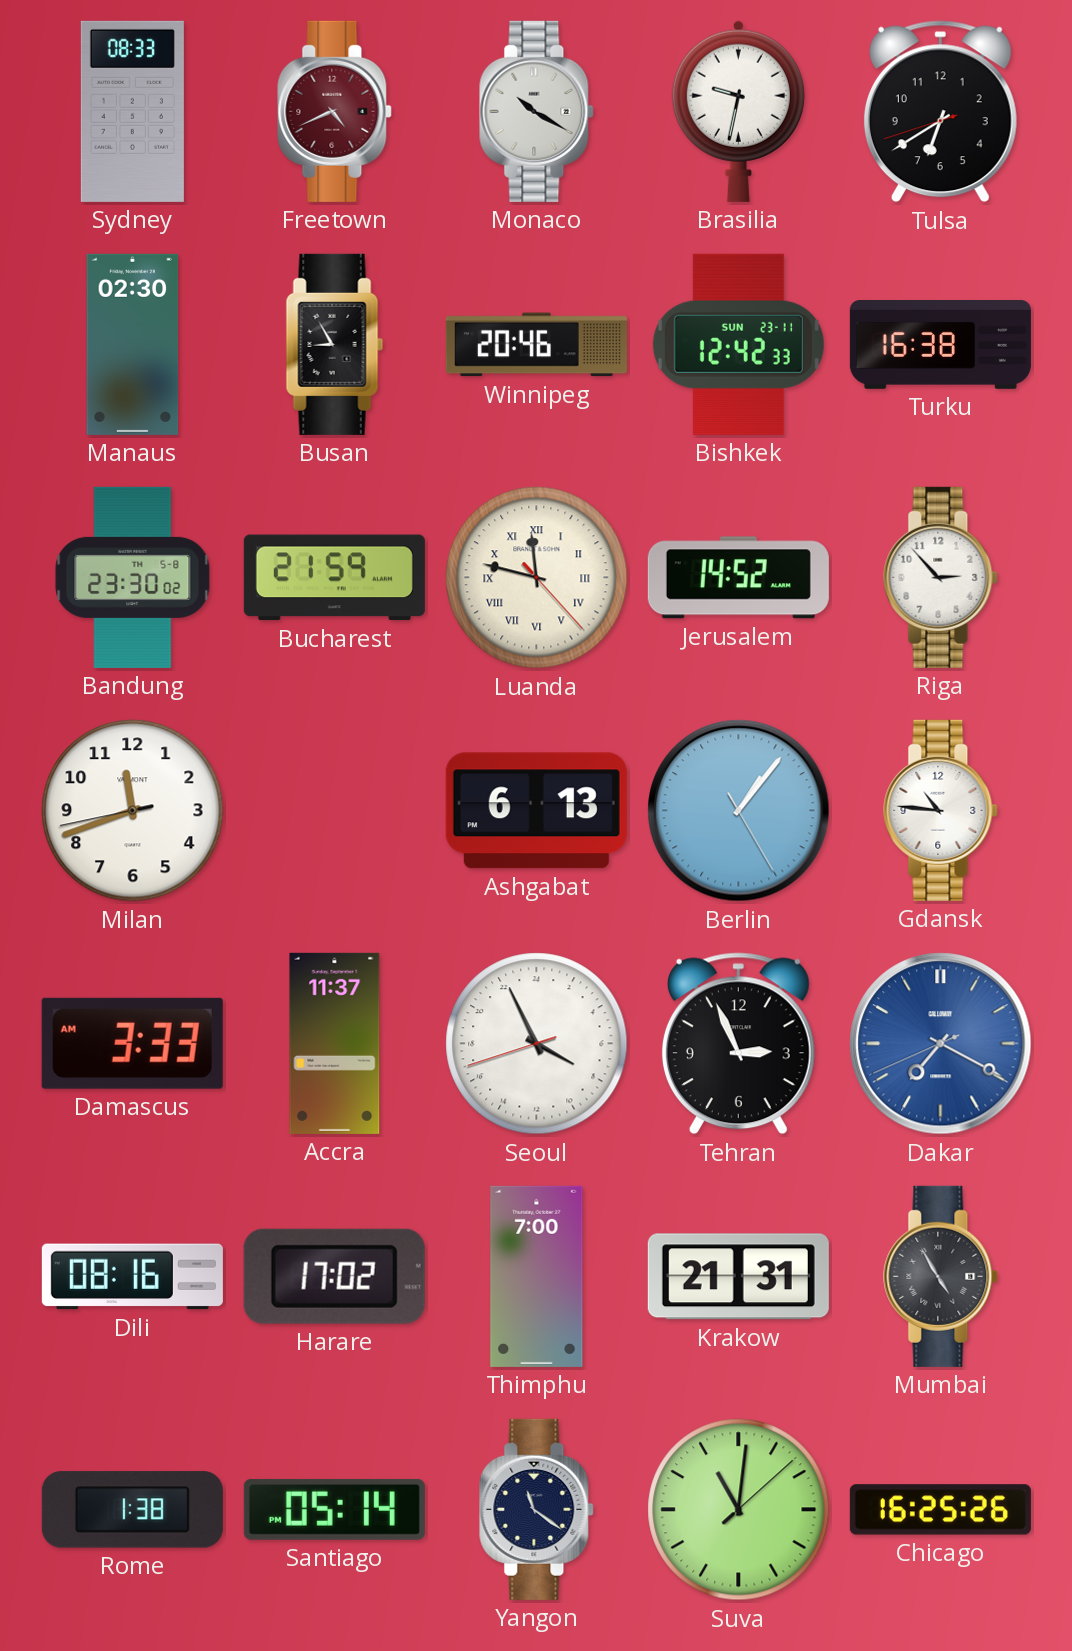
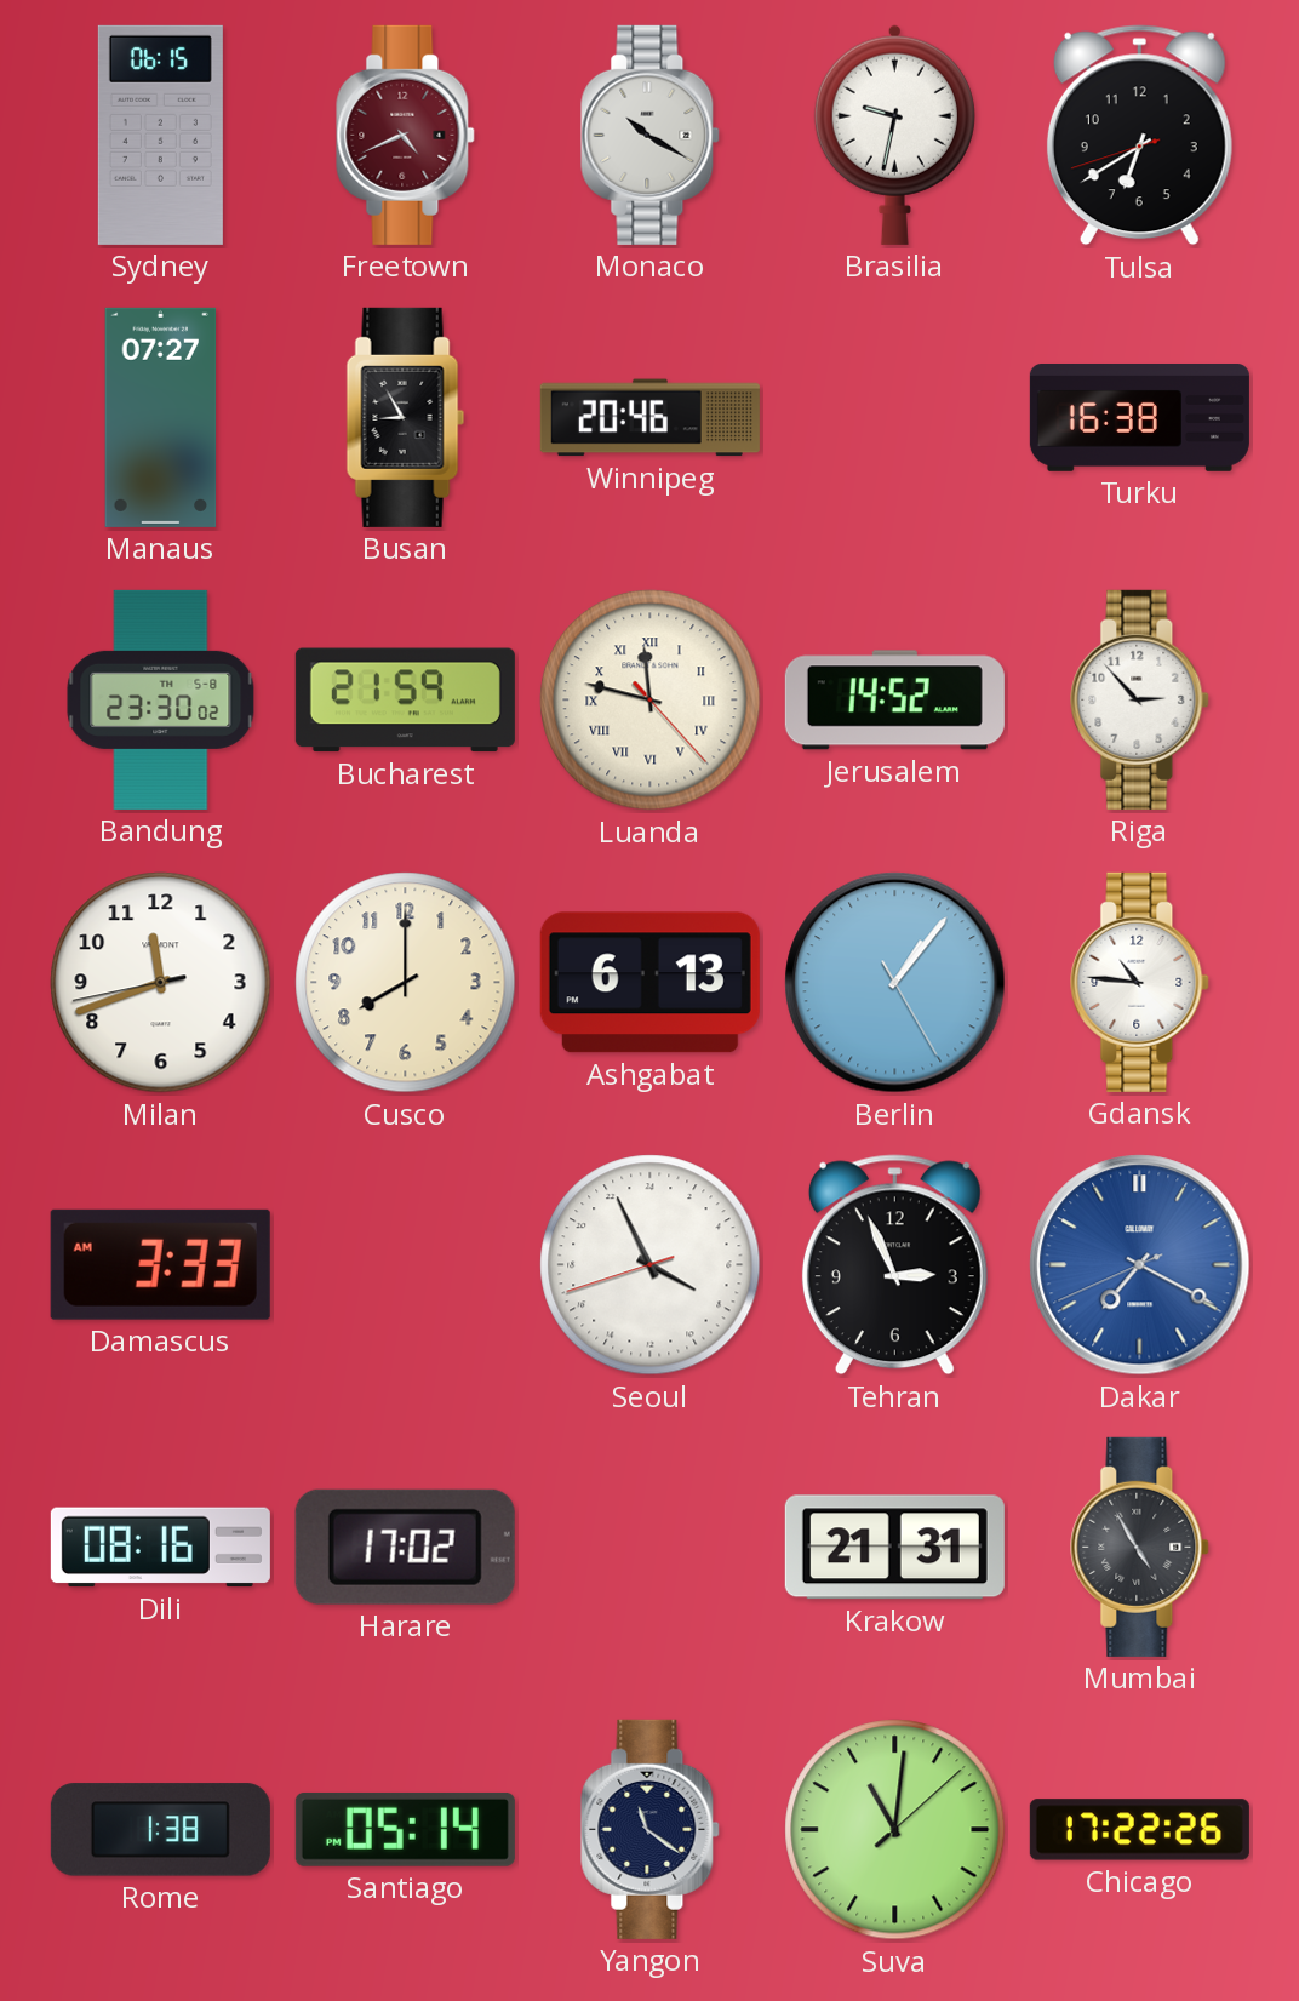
Sydney: 08:33 -> 06:15 (160, 135)
Manaus: 02:30 -> 07:27 (161, 417)
Bishkek: 12:42 -> none (738, 344)
Cusco: none -> 8:00 (406, 983)
Accra: 11:37 -> none (335, 1043)
Thimphu: 7:00 -> none (537, 1276)
Chicago: 16:25 -> 17:22 (1139, 1830)
